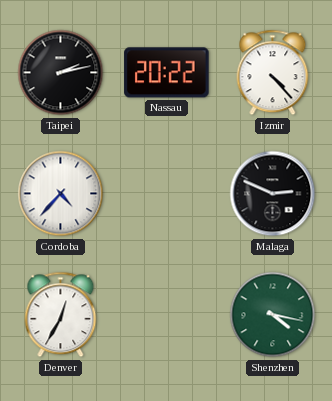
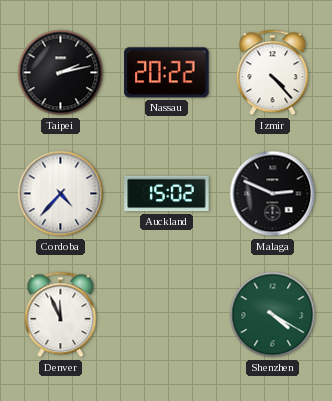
Auckland: none -> 15:02 (167, 194)
Denver: 12:35 -> 11:56 (61, 315)
Shenzhen: 4:17 -> 4:20 (273, 315)
